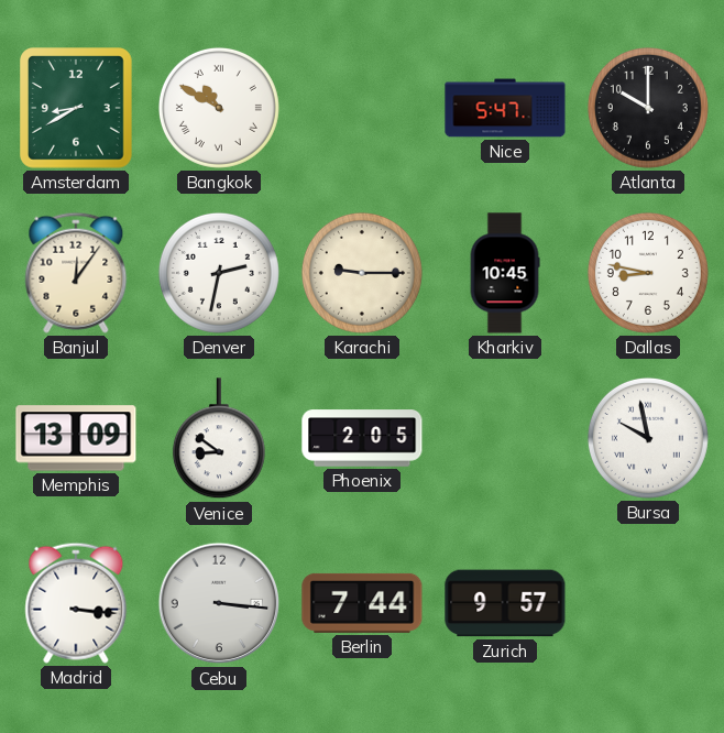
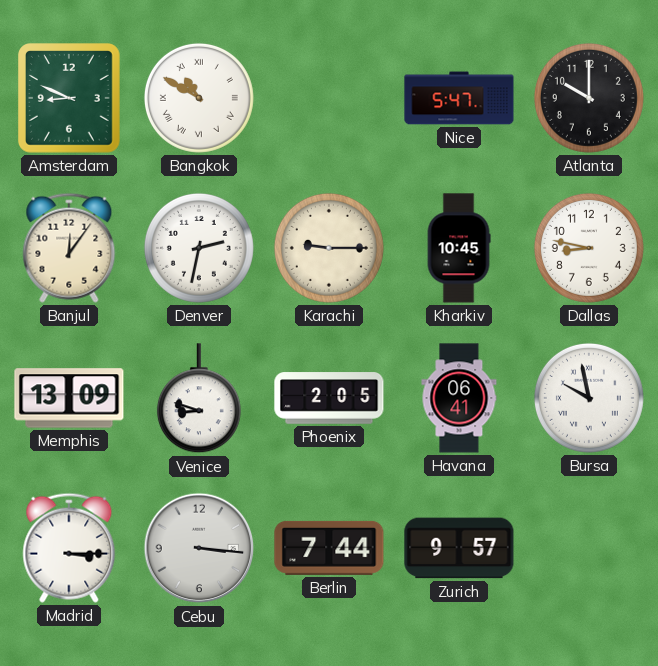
Amsterdam: 8:40 -> 8:49 (70, 99)
Venice: 8:51 -> 8:48 (199, 399)
Havana: none -> 06:41 (459, 398)
Madrid: 3:16 -> 3:15 (69, 548)
